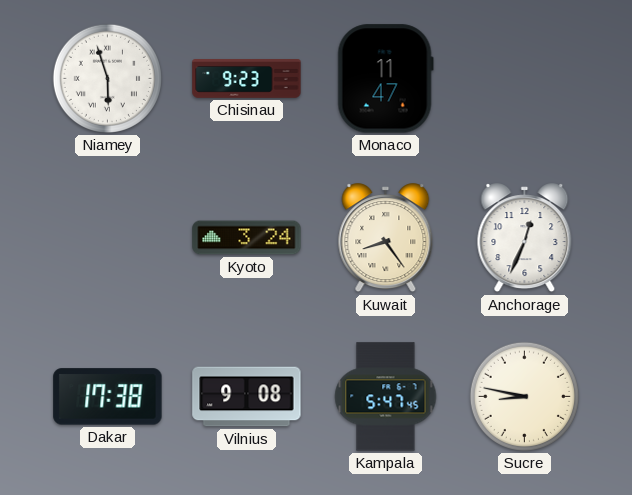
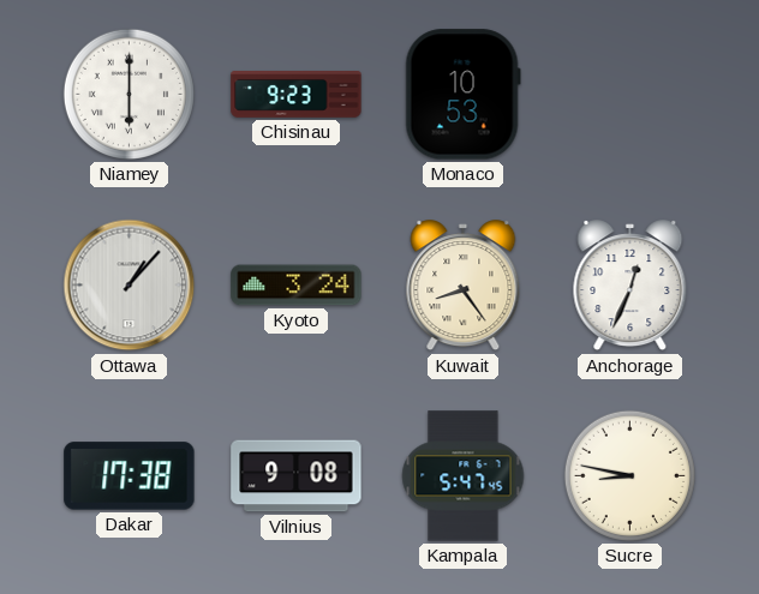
Niamey: 5:57 -> 6:00 (129, 94)
Monaco: 11:47 -> 10:53 (462, 95)
Ottawa: none -> 1:07 (130, 286)
